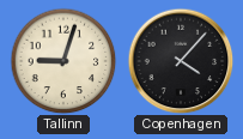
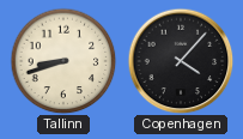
Tallinn: 9:03 -> 8:42 (63, 61)
